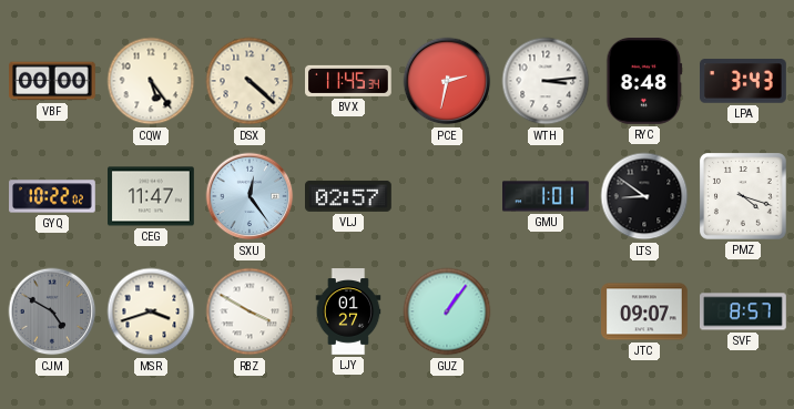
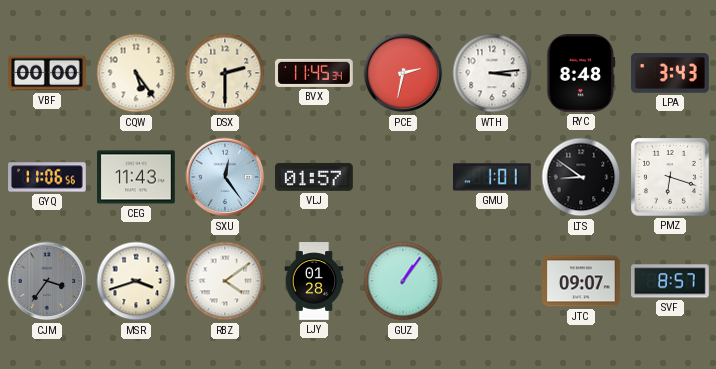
DSX: 4:22 -> 2:30 (225, 73)
GYQ: 10:22 -> 11:06 (47, 177)
CEG: 11:47 -> 11:43 (137, 177)
VLJ: 02:57 -> 01:57 (315, 177)
PMZ: 4:18 -> 6:18 (671, 178)
CJM: 4:50 -> 3:36 (47, 281)
RBZ: 3:50 -> 4:09 (225, 281)
LJY: 01:27 -> 01:28 (314, 281)
